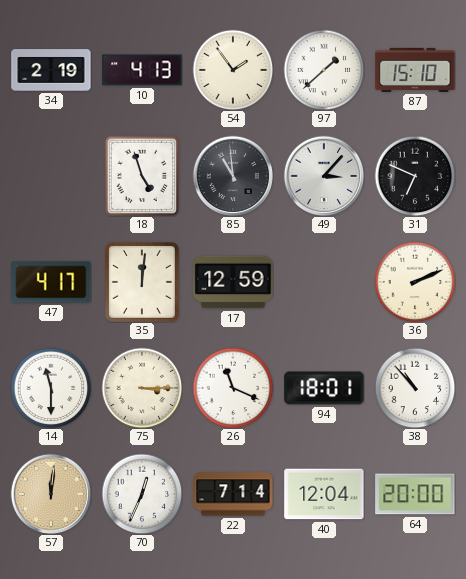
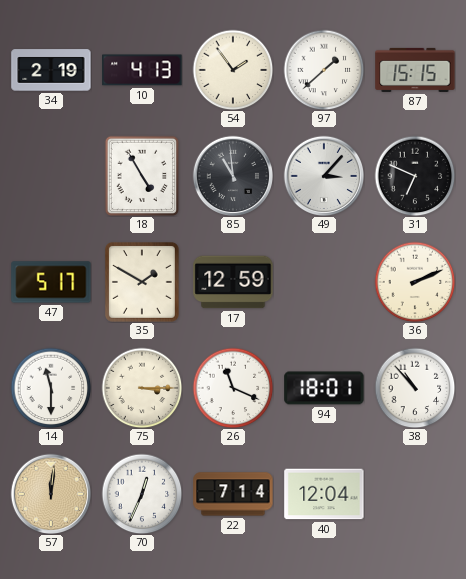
87: 15:10 -> 15:15 (415, 70)
18: 4:57 -> 4:55 (141, 175)
47: 4:17 -> 5:17 (51, 282)
35: 12:01 -> 1:50 (142, 283)
64: 20:00 -> none (415, 494)
